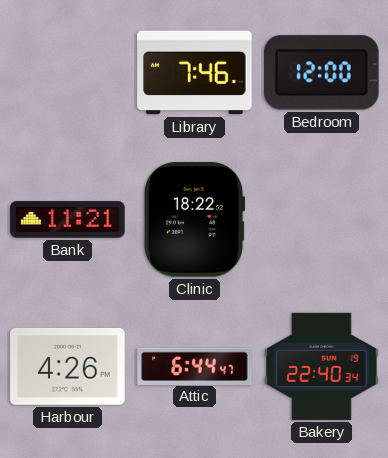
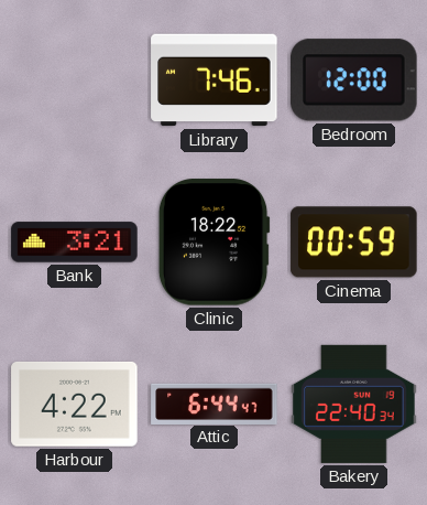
Bank: 11:21 -> 3:21 (75, 243)
Cinema: none -> 00:59 (354, 243)
Harbour: 4:26 -> 4:22 (75, 404)
